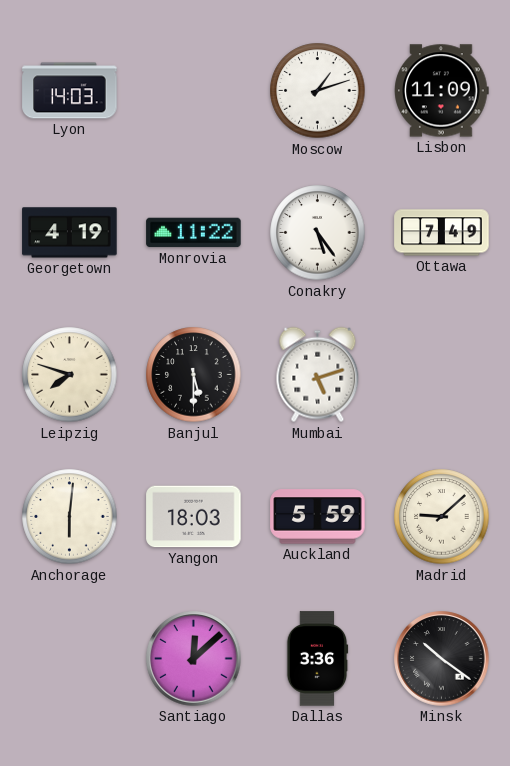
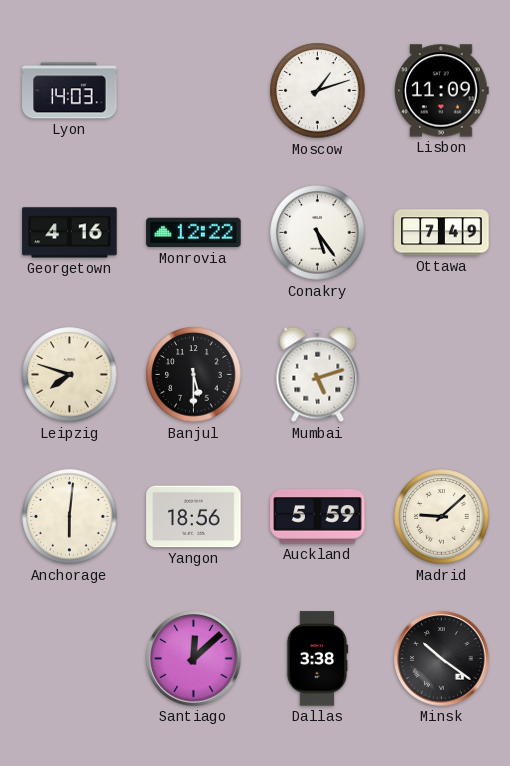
Georgetown: 4:19 -> 4:16 (70, 233)
Monrovia: 11:22 -> 12:22 (194, 233)
Yangon: 18:03 -> 18:56 (194, 517)
Dallas: 3:36 -> 3:38 (317, 659)
